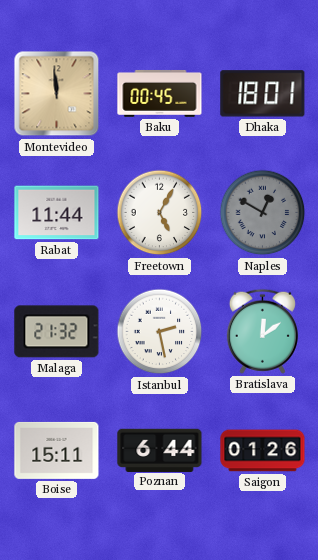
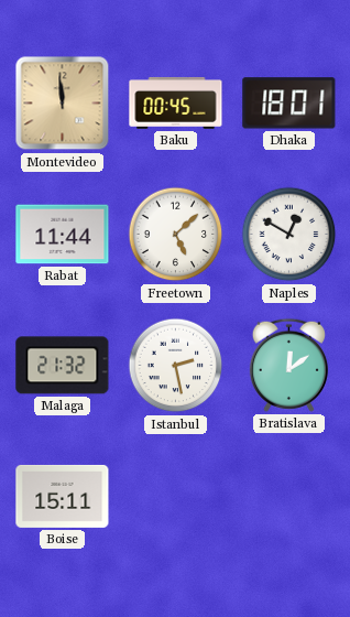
Freetown: 5:05 -> 5:08 (176, 235)
Naples dial: grey -> white (289, 235)
Poznan: 6:44 -> none (160, 450)
Saigon: 01:26 -> none (263, 451)
